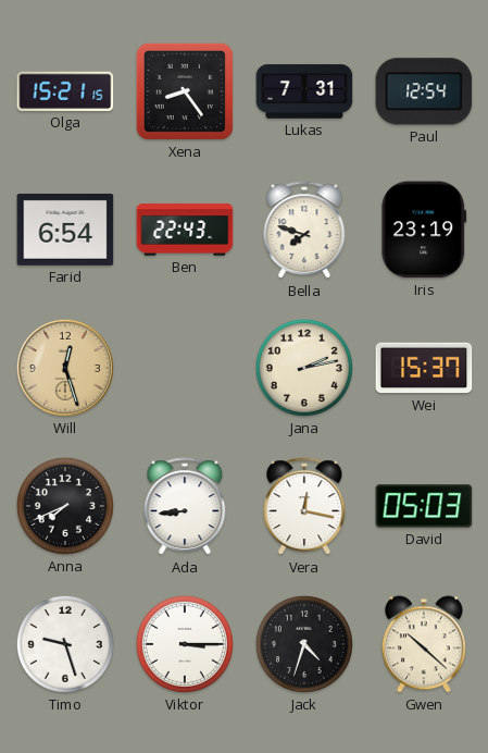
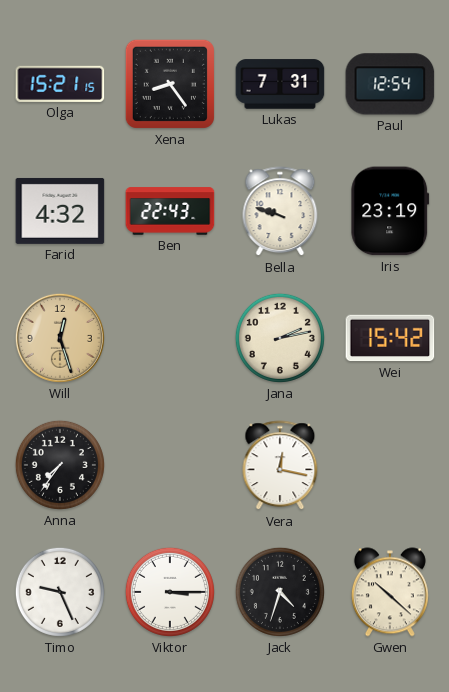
Farid: 6:54 -> 4:32 (60, 211)
Bella: 7:48 -> 9:48 (280, 212)
Wei: 15:37 -> 15:42 (390, 338)
Anna: 7:41 -> 7:36 (60, 465)
Ada: 8:44 -> none (185, 507)
David: 05:03 -> none (424, 506)
Timo: 9:27 -> 9:26 (60, 592)
